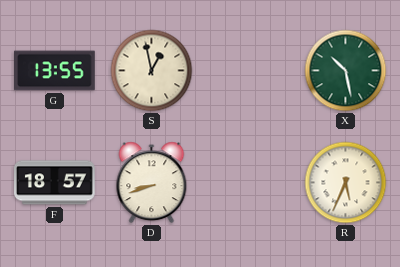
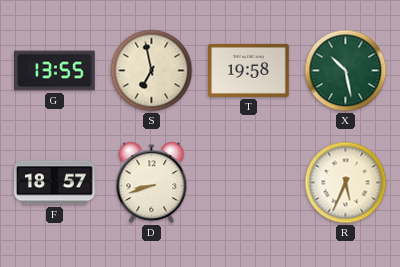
S: 12:58 -> 6:58 (152, 71)
T: none -> 19:58 (249, 70)
